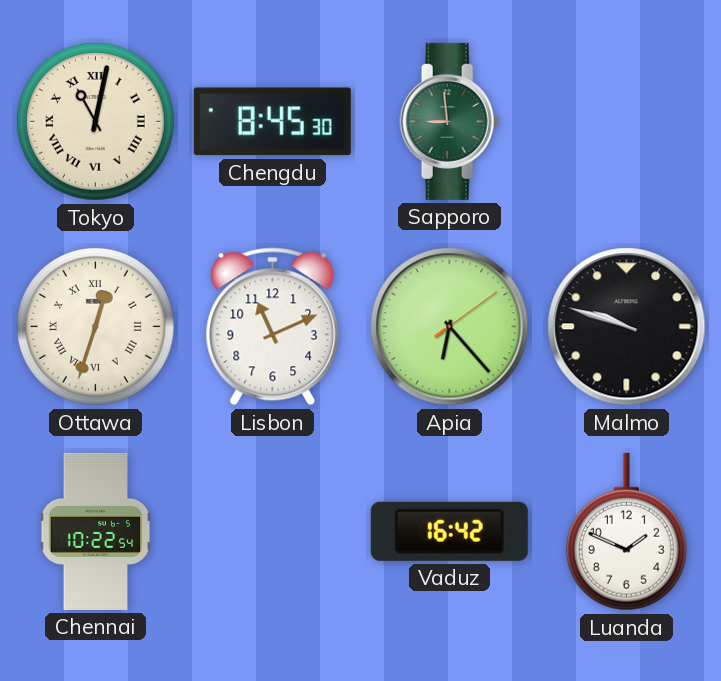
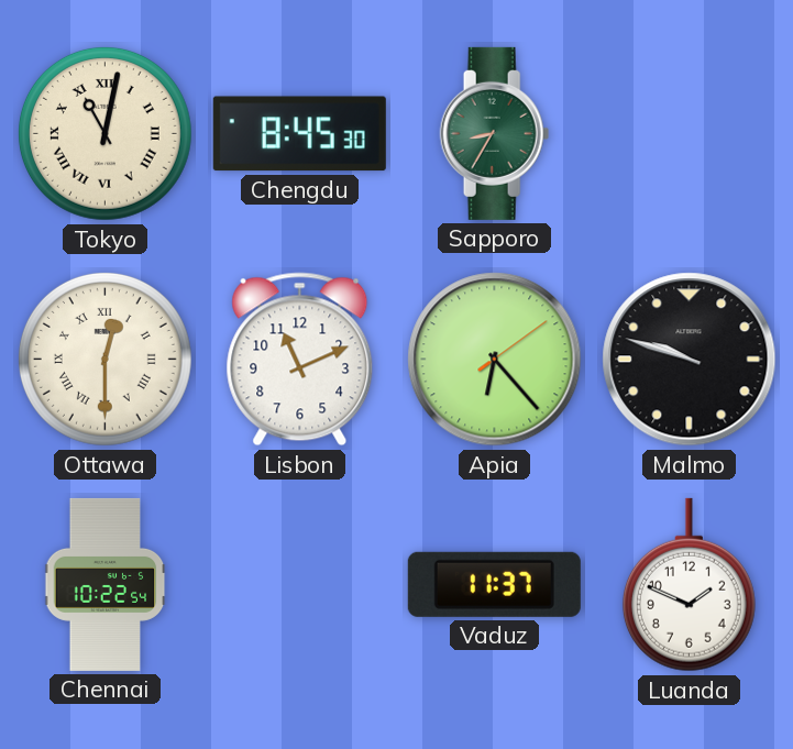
Sapporo: 8:59 -> 8:35 (495, 133)
Ottawa: 12:33 -> 12:30 (104, 359)
Vaduz: 16:42 -> 11:37 (494, 584)
